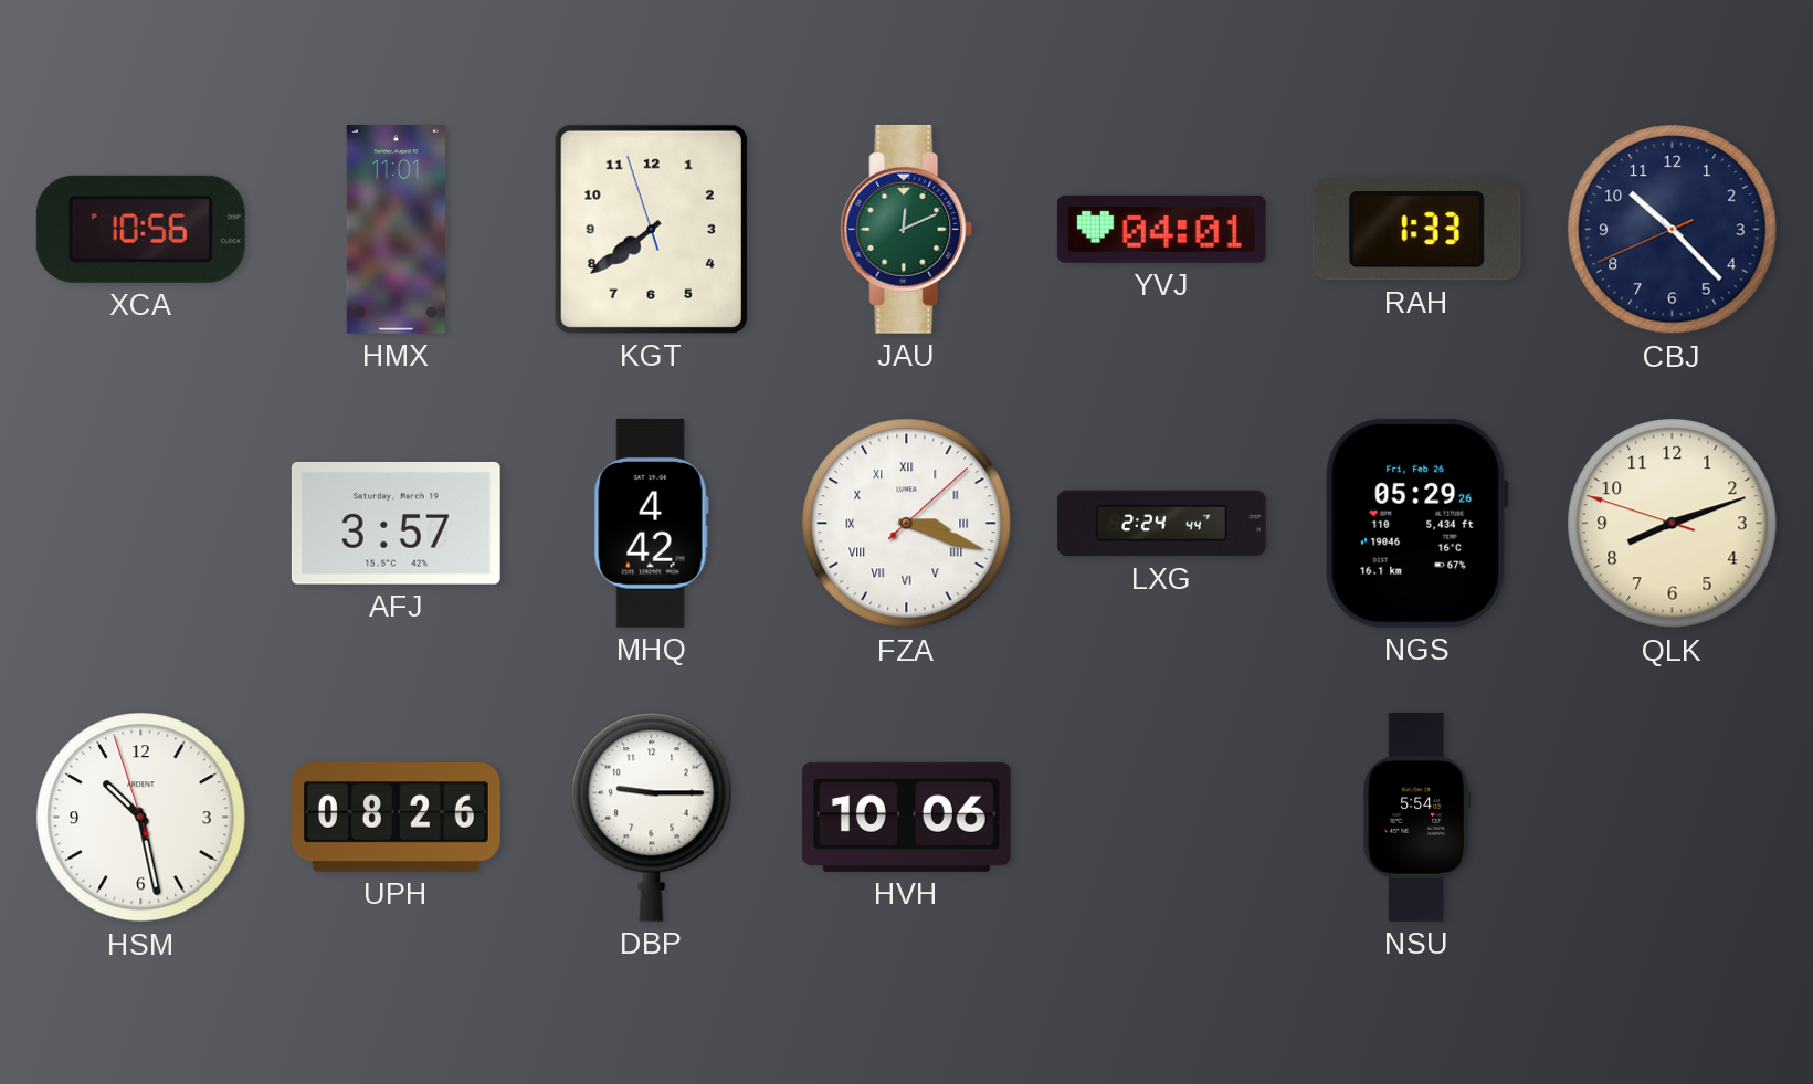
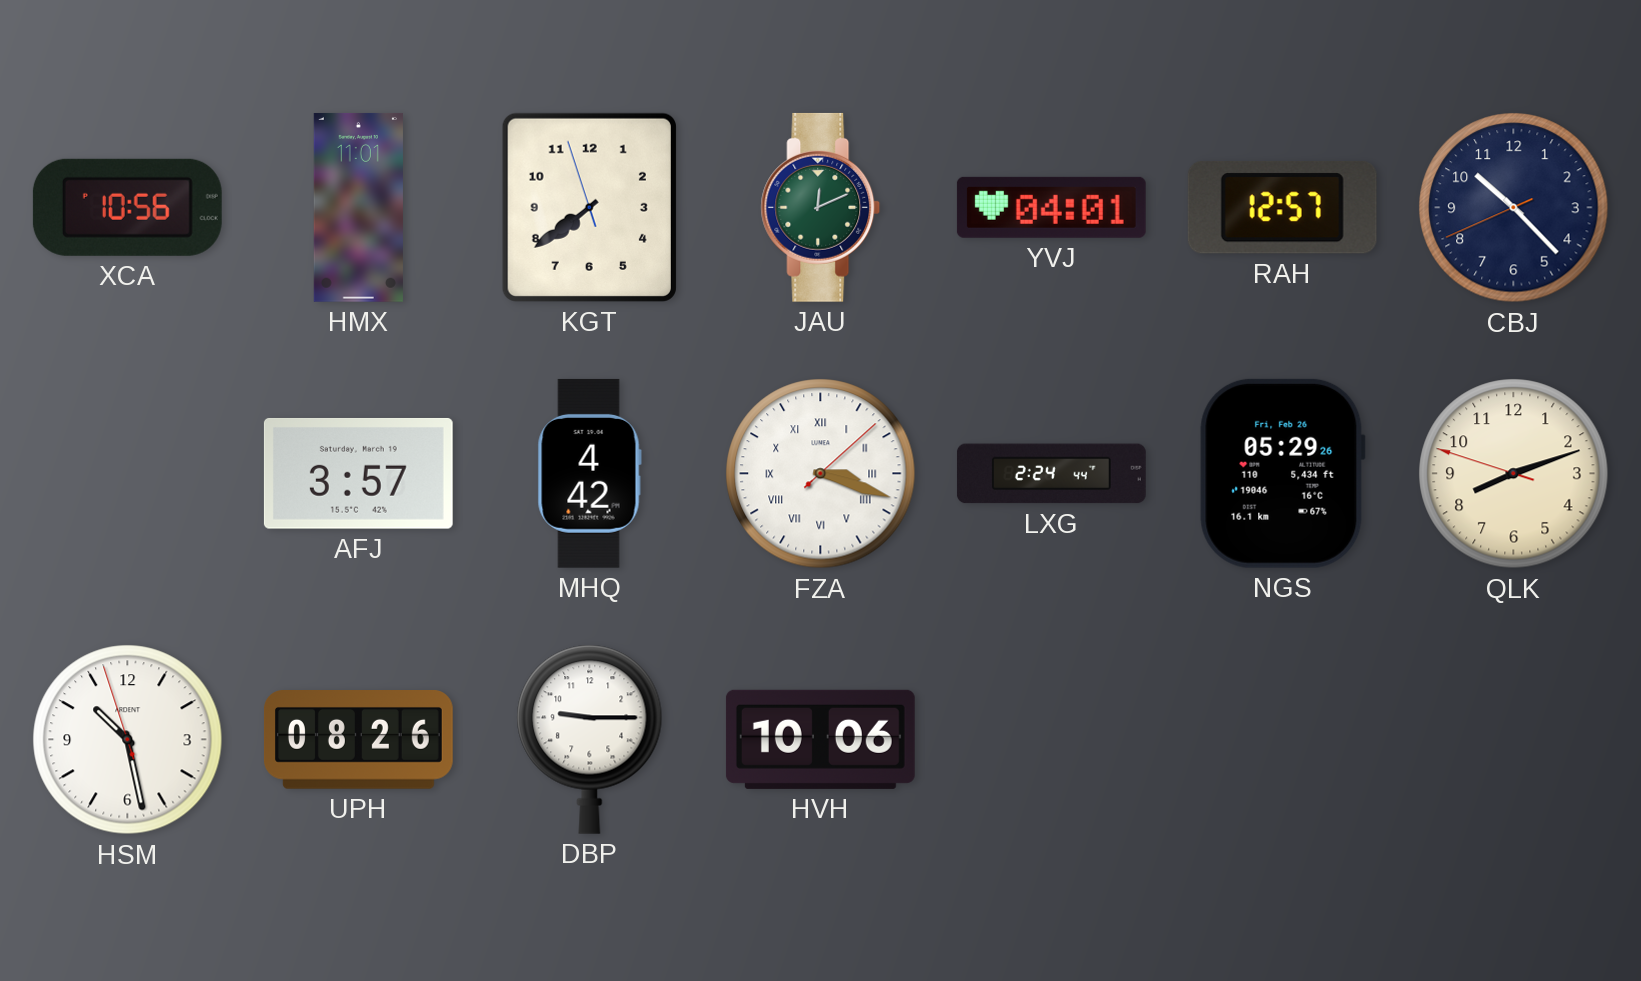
RAH: 1:33 -> 12:57 (1282, 207)
NSU: 5:54 -> none (1417, 818)
